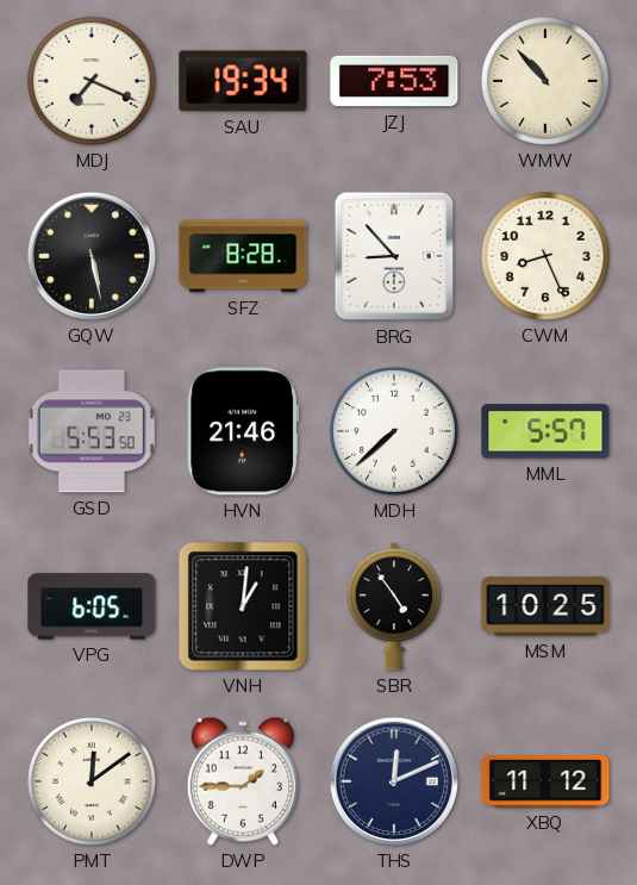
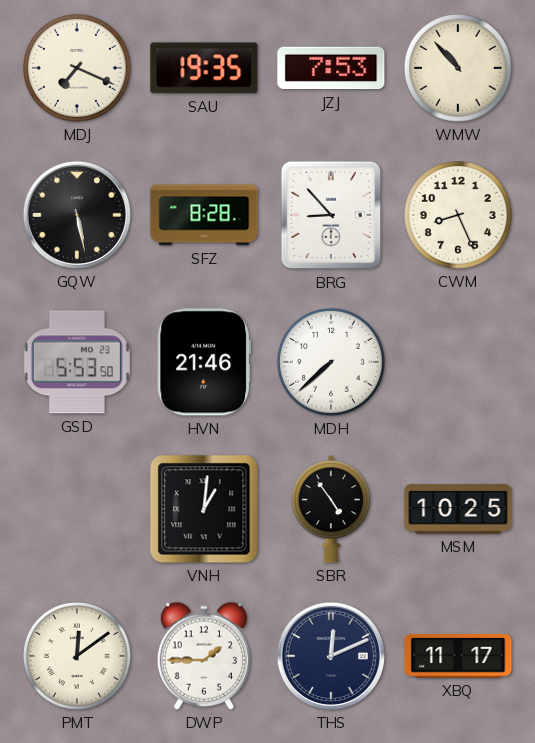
SAU: 19:34 -> 19:35 (204, 68)
MML: 5:57 -> none (545, 431)
VPG: 6:05 -> none (92, 606)
XBQ: 11:12 -> 11:17 (458, 656)
